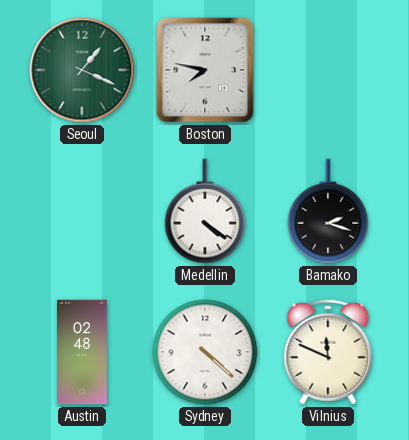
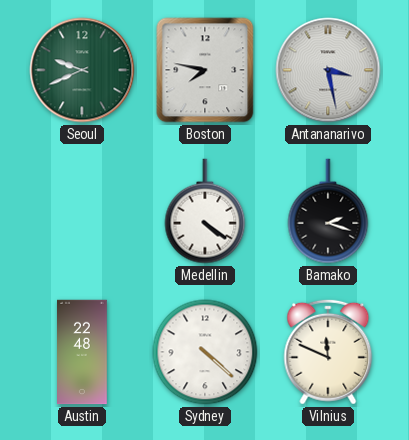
Seoul: 1:19 -> 9:41 (82, 70)
Antananarivo: none -> 3:28 (328, 70)
Austin: 02:48 -> 22:48 (83, 352)
